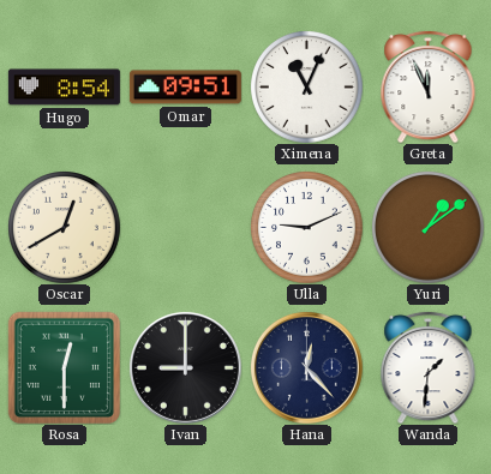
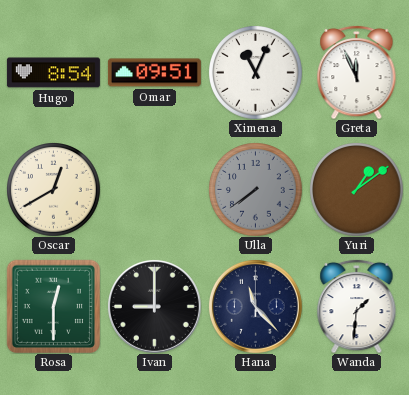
Ulla: 9:11 -> 7:39 (256, 190)
Ulla dial: white -> grey (256, 190)
Hana: 12:23 -> 11:23 (255, 306)
